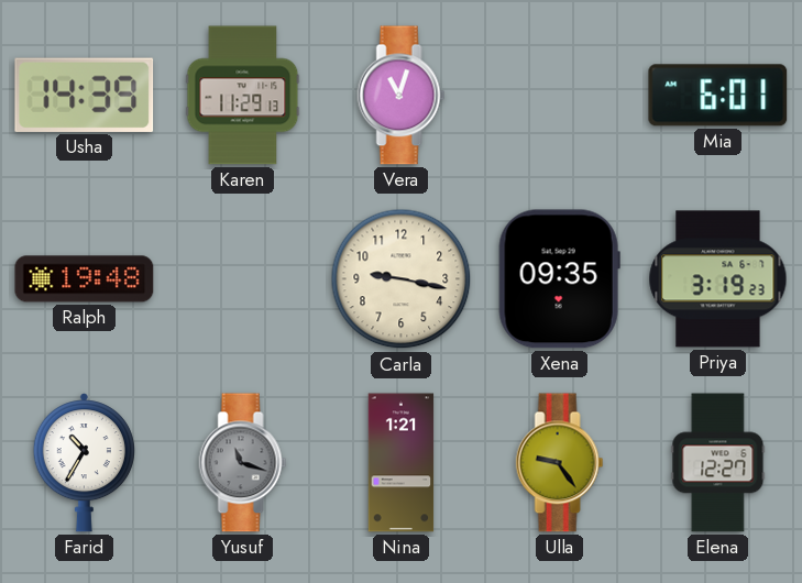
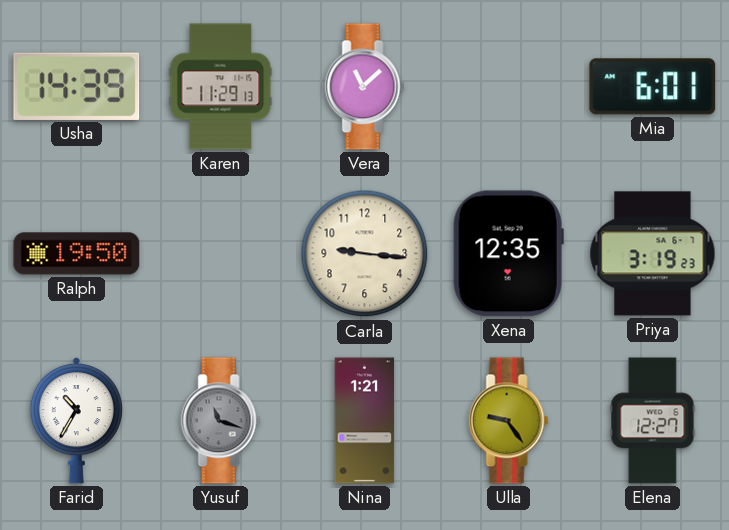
Vera: 11:03 -> 11:08 (365, 87)
Ralph: 19:48 -> 19:50 (77, 254)
Carla: 9:17 -> 9:16 (365, 254)
Xena: 09:35 -> 12:35 (508, 254)
